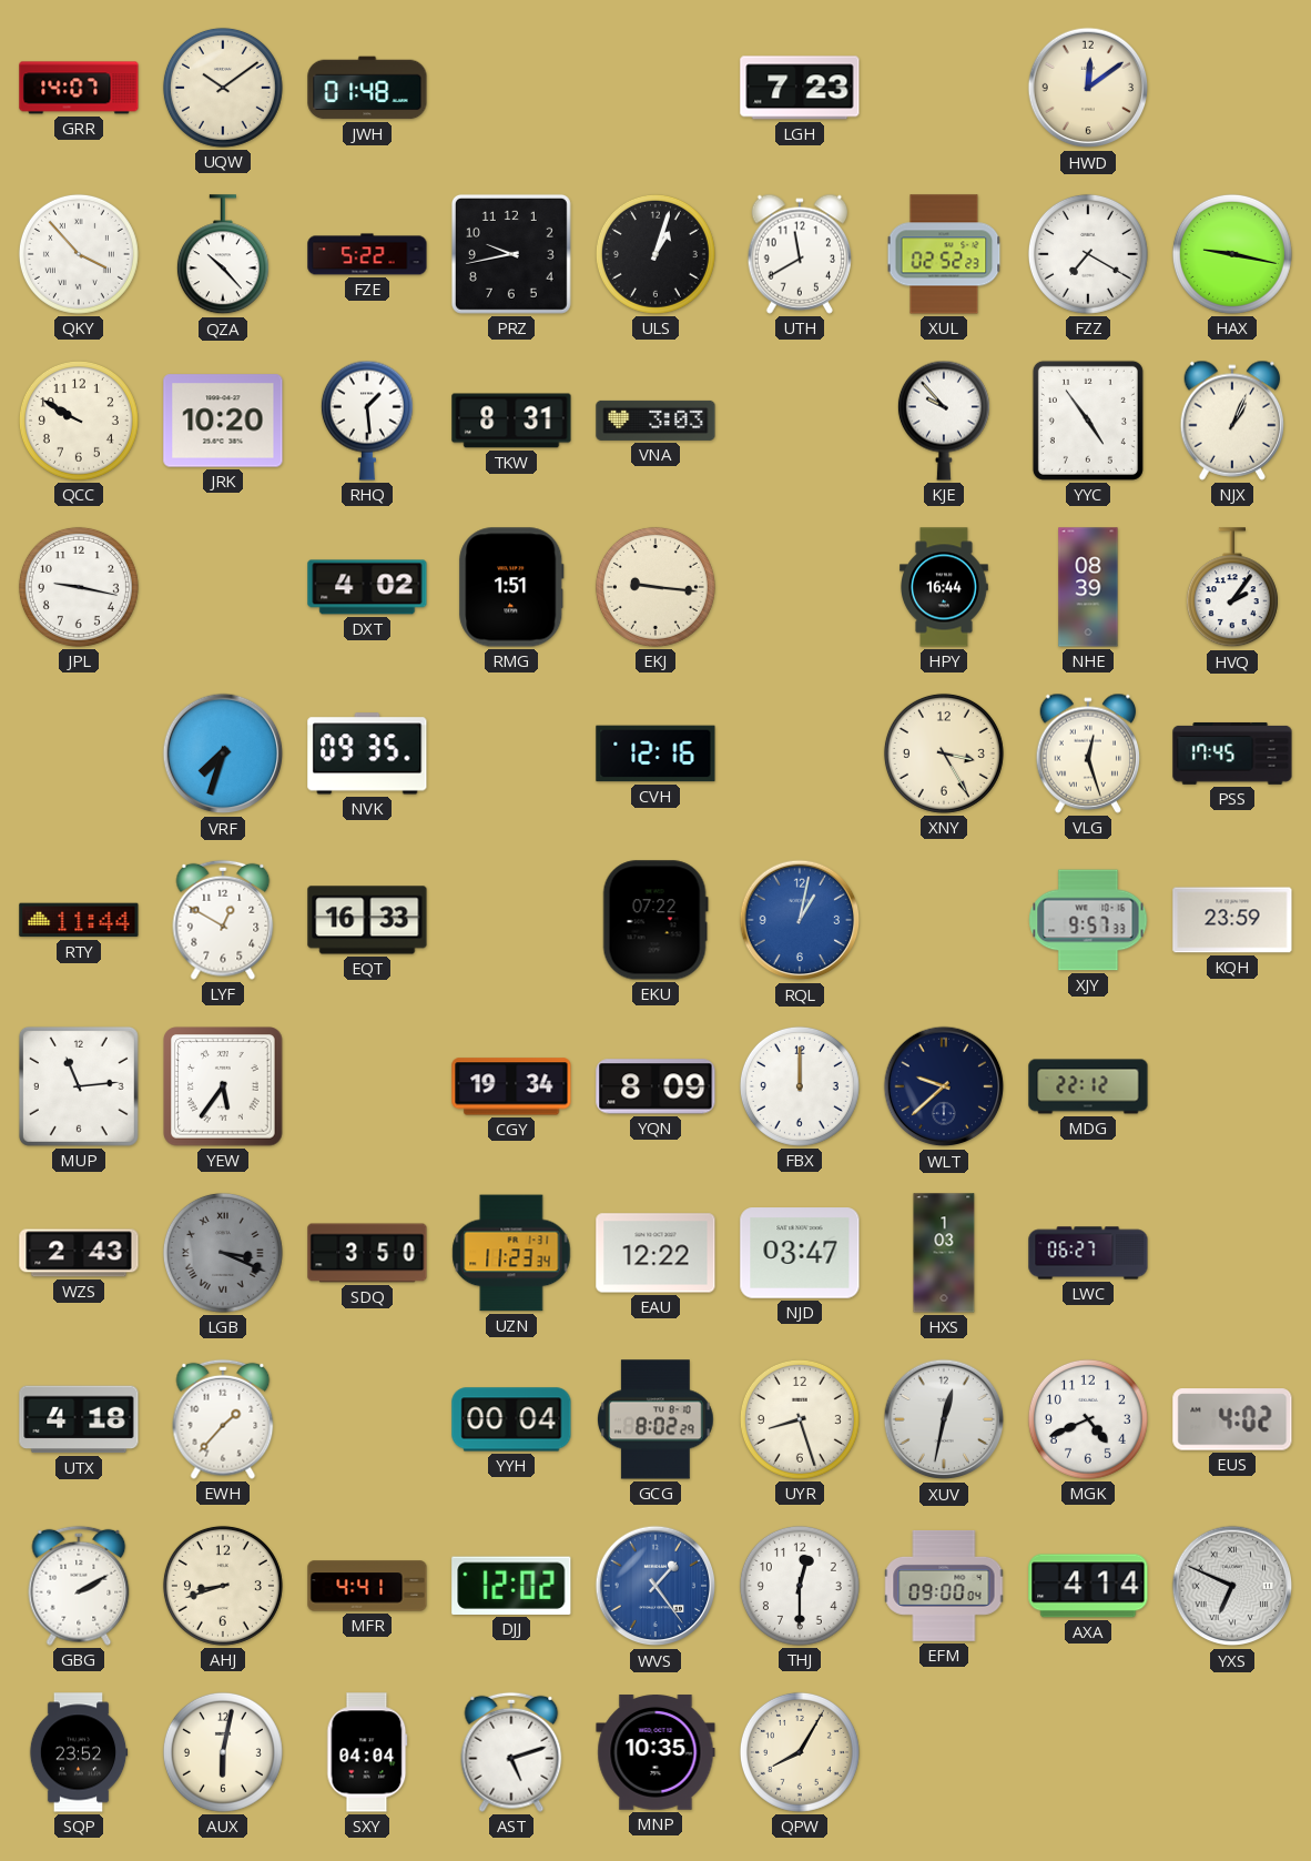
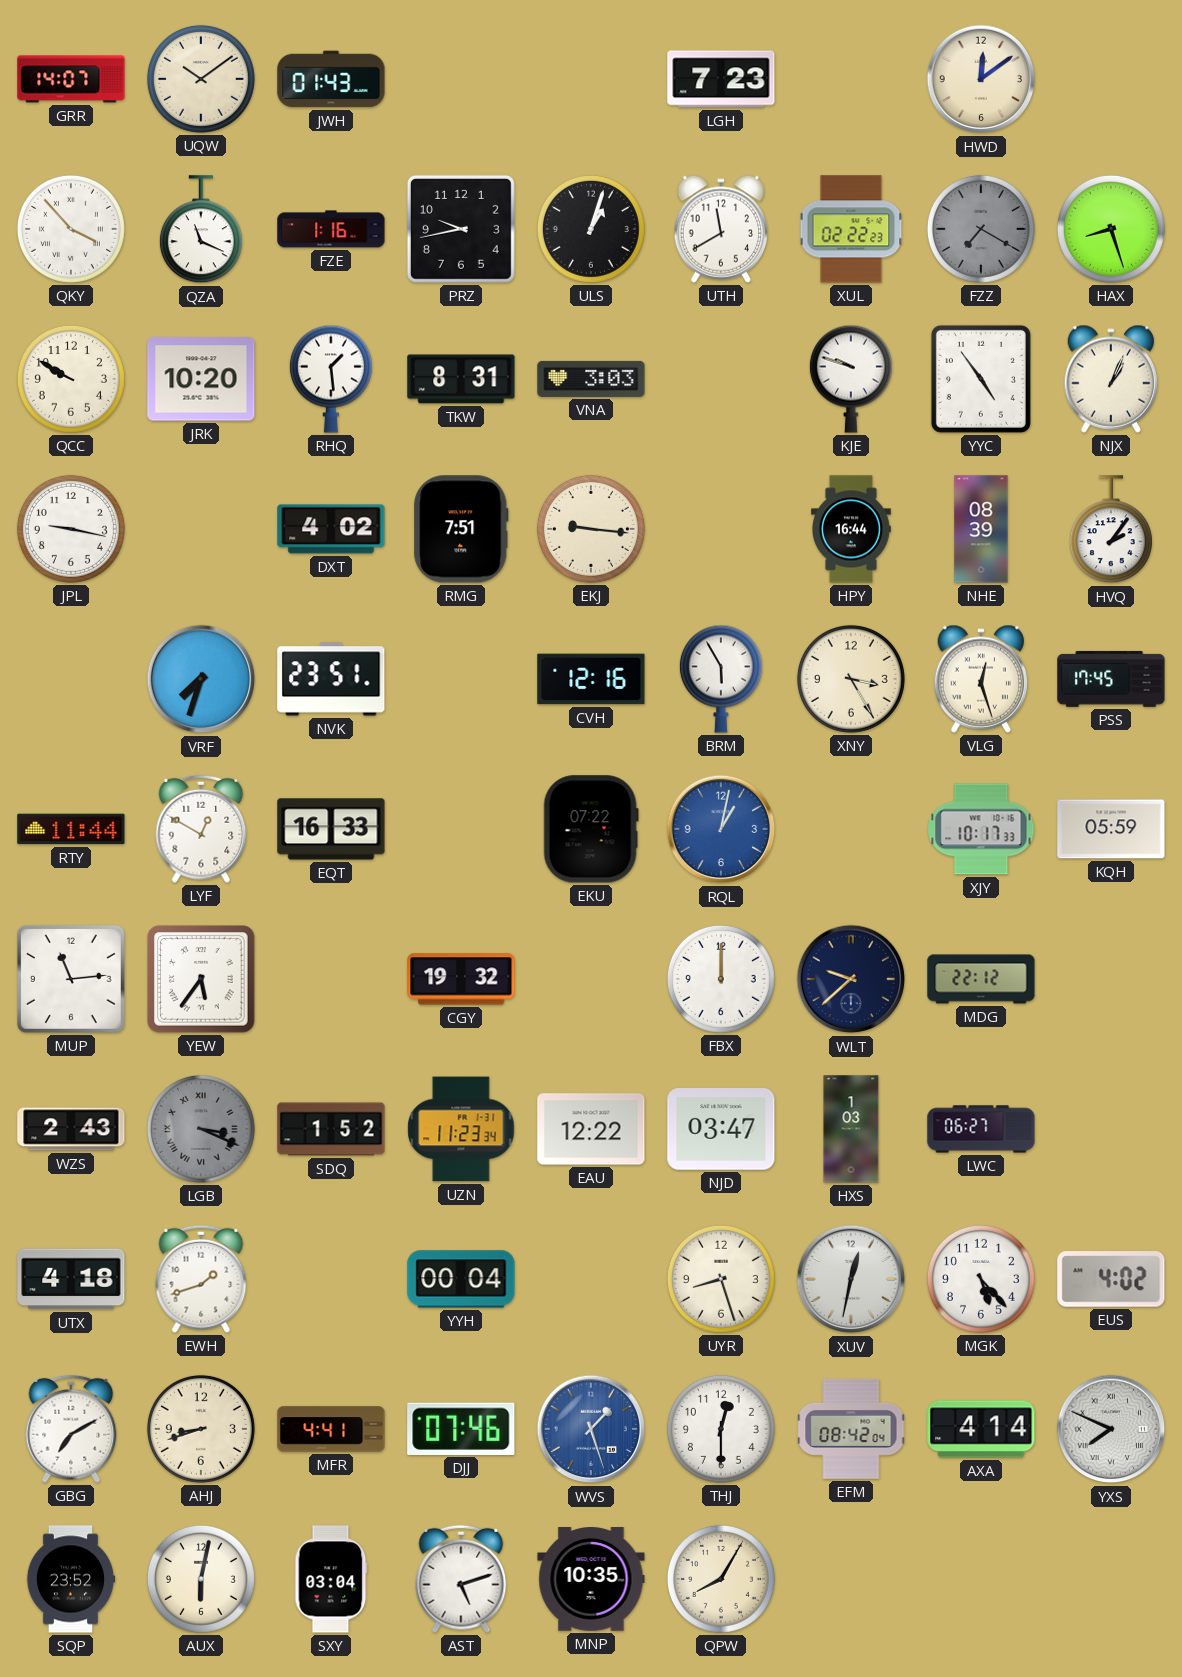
JWH: 01:48 -> 01:43 (331, 79)
QZA: 10:23 -> 11:19 (201, 230)
FZE: 5:22 -> 1:16 (331, 229)
XUL: 02:52 -> 02:22 (851, 229)
FZZ dial: white -> grey (981, 229)
HAX: 9:17 -> 8:27 (1111, 229)
KJE: 9:53 -> 9:48 (851, 379)
RMG: 1:51 -> 7:51 (461, 529)
NVK: 09:35 -> 23:51 (331, 679)
BRM: none -> 5:55 (721, 679)
XJY: 9:57 -> 10:17 (981, 829)
KQH: 23:59 -> 05:59 (1111, 829)
CGY: 19:34 -> 19:32 (461, 979)
YQN: 8:09 -> none (655, 1086)
SDQ: 3:50 -> 1:52 (331, 1129)
EWH: 1:37 -> 1:42 (201, 1279)
GCG: 8:02 -> none (657, 1419)
MGK: 4:41 -> 5:23 (981, 1279)
GBG: 2:10 -> 7:10 (71, 1429)
DJJ: 12:02 -> 07:46 (461, 1429)
WVS: 1:24 -> 1:27 (591, 1429)
EFM: 09:00 -> 08:42 (851, 1429)
YXS: 6:49 -> 7:49 (1111, 1429)
SXY: 04:04 -> 03:04 (331, 1579)
